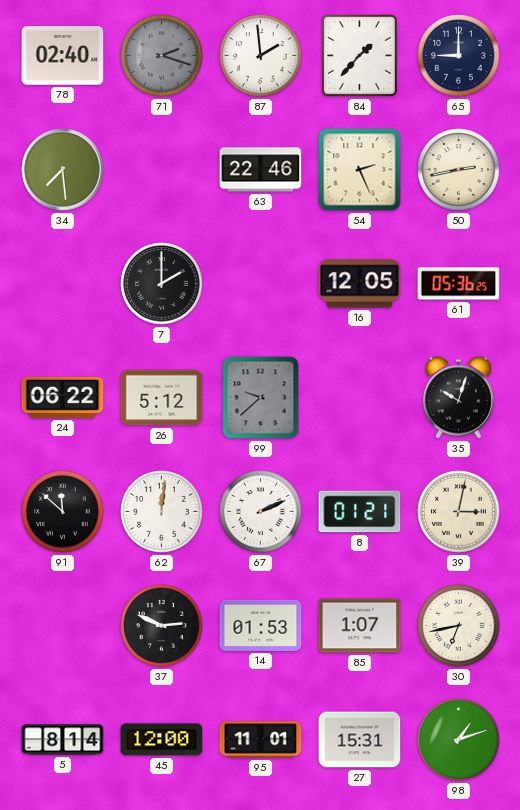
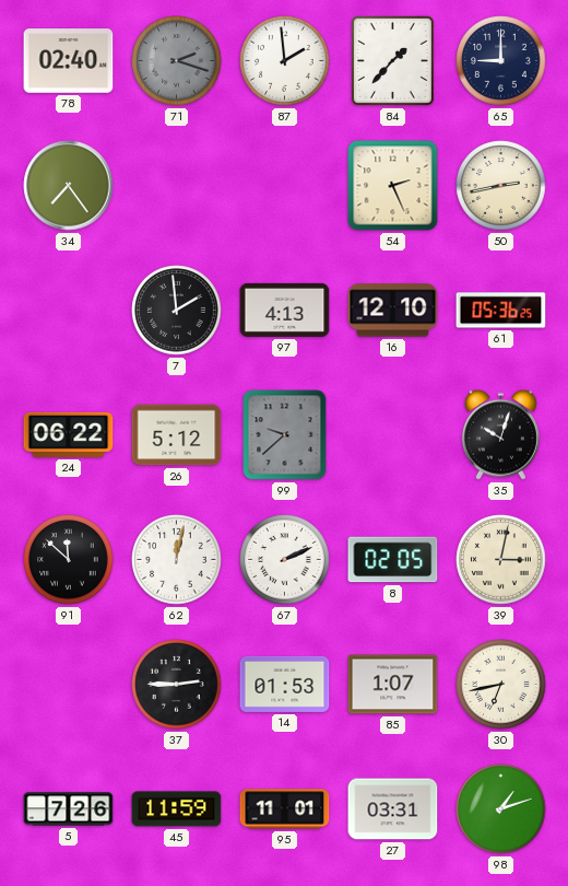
34: 7:29 -> 7:24 (69, 186)
63: 22:46 -> none (261, 170)
7: 2:00 -> 1:59 (177, 311)
97: none -> 4:13 (285, 310)
16: 12:05 -> 12:10 (393, 311)
62: 12:01 -> 12:02 (177, 560)
8: 01:21 -> 02:05 (393, 560)
37: 2:49 -> 2:45 (177, 685)
5: 8:14 -> 7:26 (69, 809)
45: 12:00 -> 11:59 (177, 809)
27: 15:31 -> 03:31 (393, 809)
